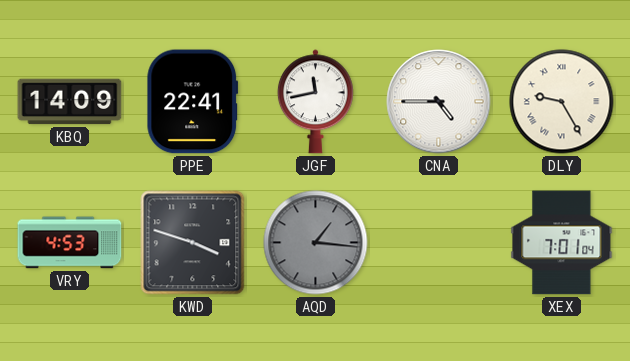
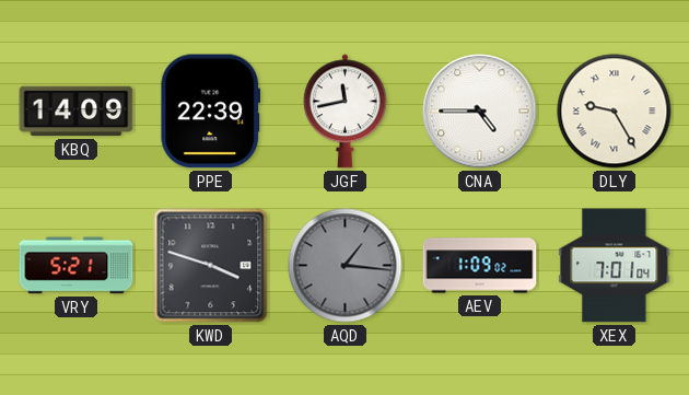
PPE: 22:41 -> 22:39 (211, 112)
VRY: 4:53 -> 5:21 (77, 266)
AEV: none -> 1:09 (480, 266)
